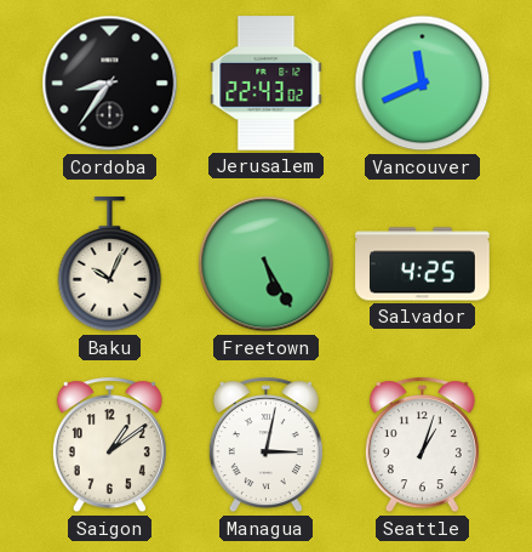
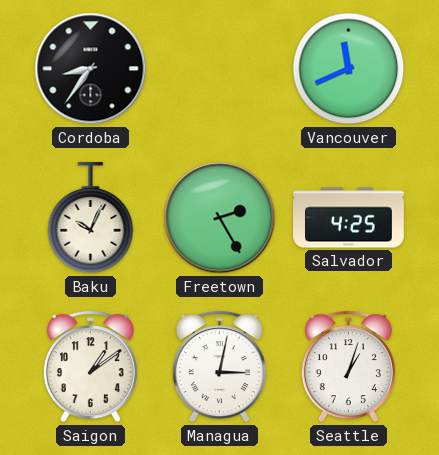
Jerusalem: 22:43 -> none (267, 84)
Freetown: 5:25 -> 2:25 (220, 218)
